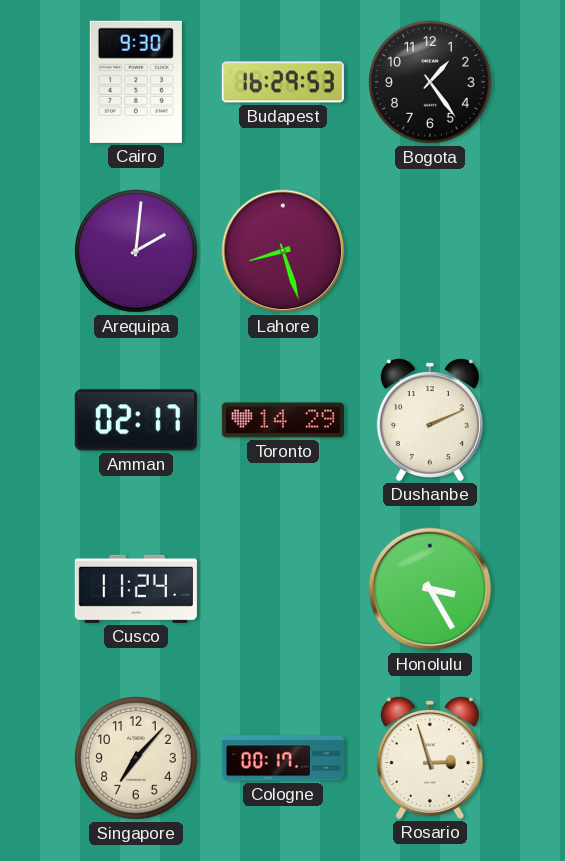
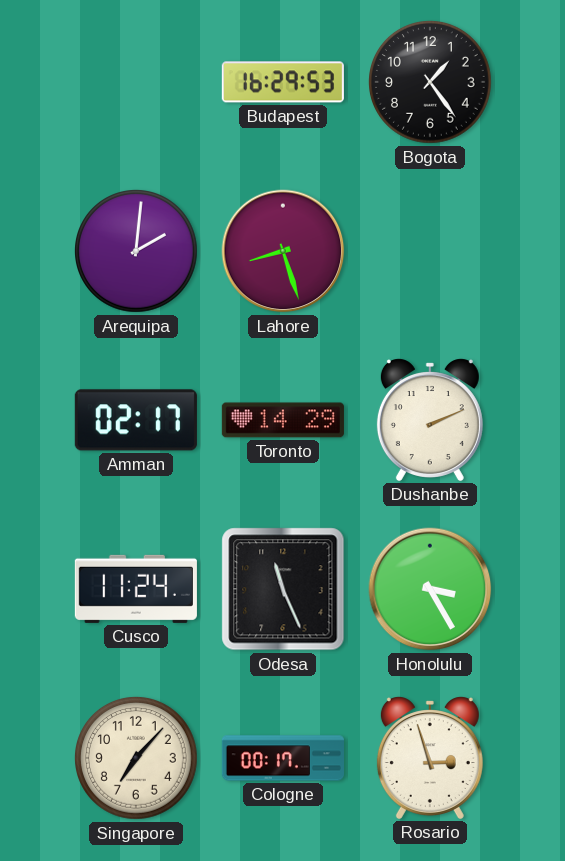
Cairo: 9:30 -> none (136, 82)
Odesa: none -> 11:26 (283, 589)
